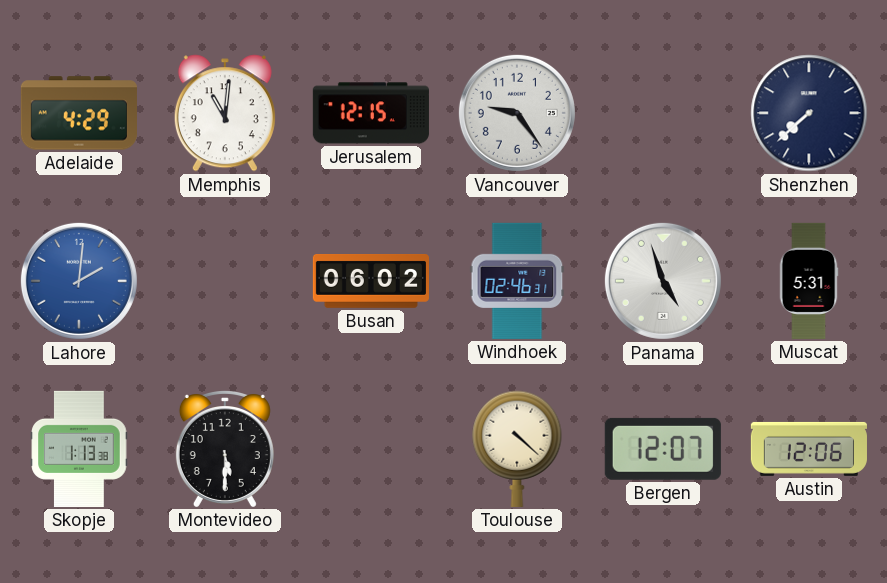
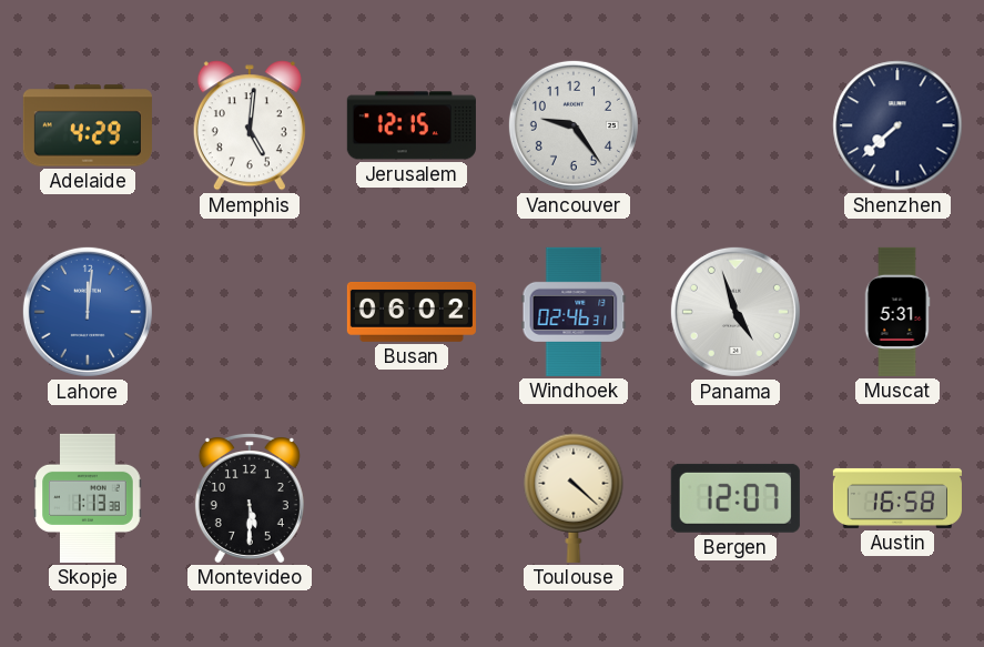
Memphis: 11:01 -> 5:01 (250, 125)
Lahore: 2:01 -> 12:01 (88, 312)
Austin: 12:06 -> 16:58 (897, 498)
